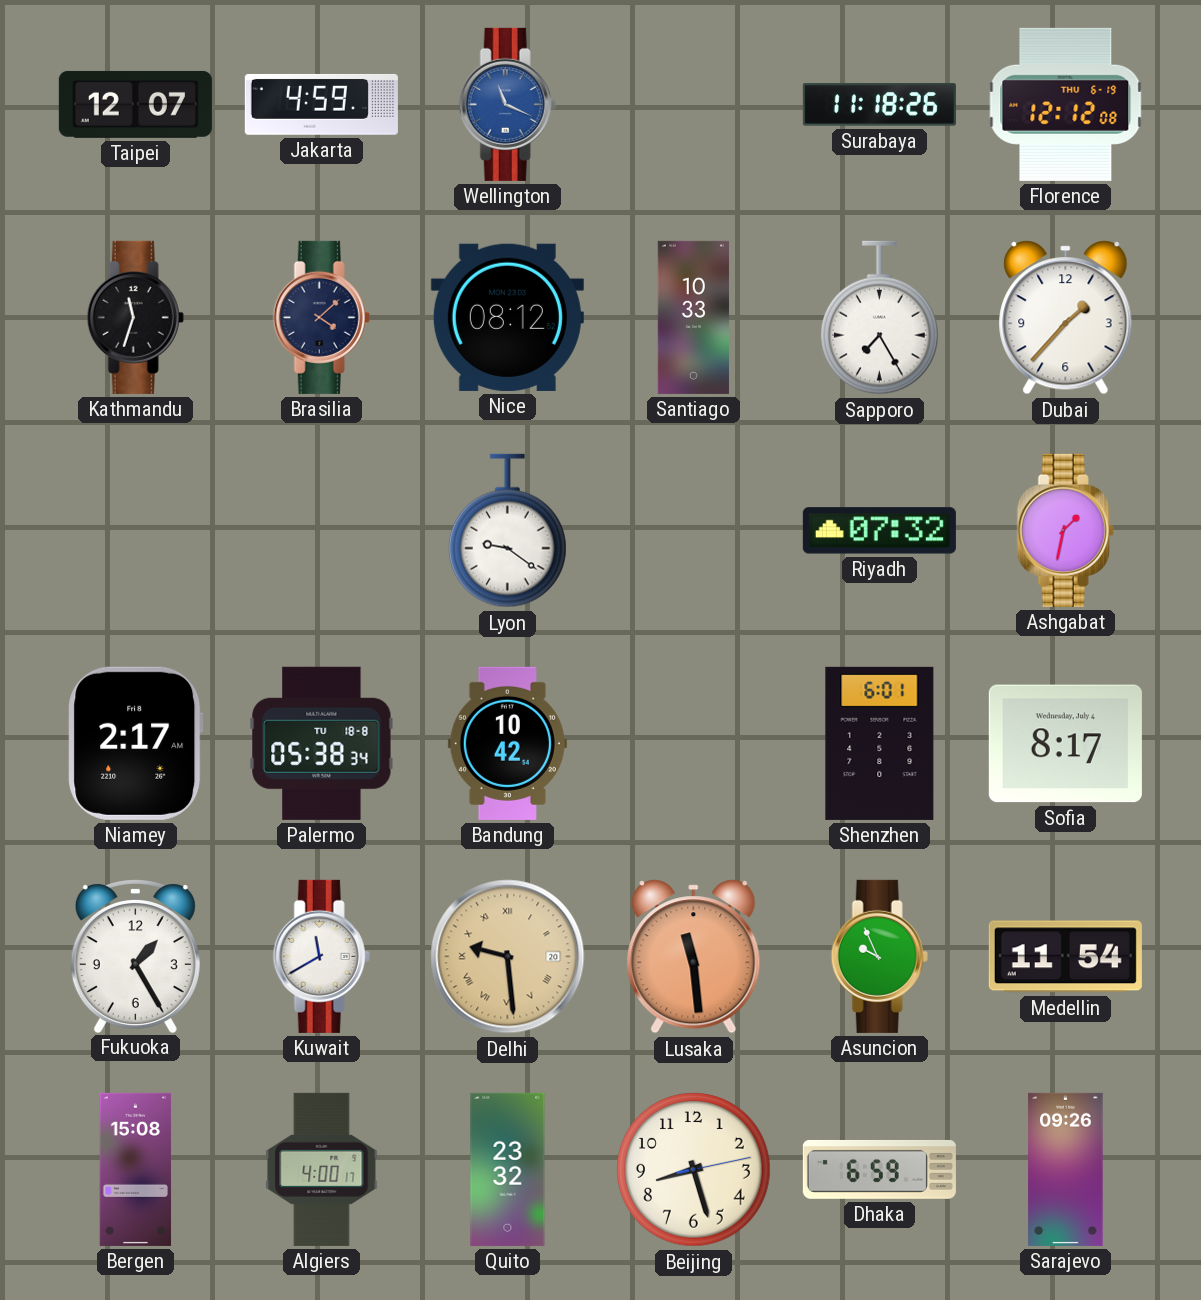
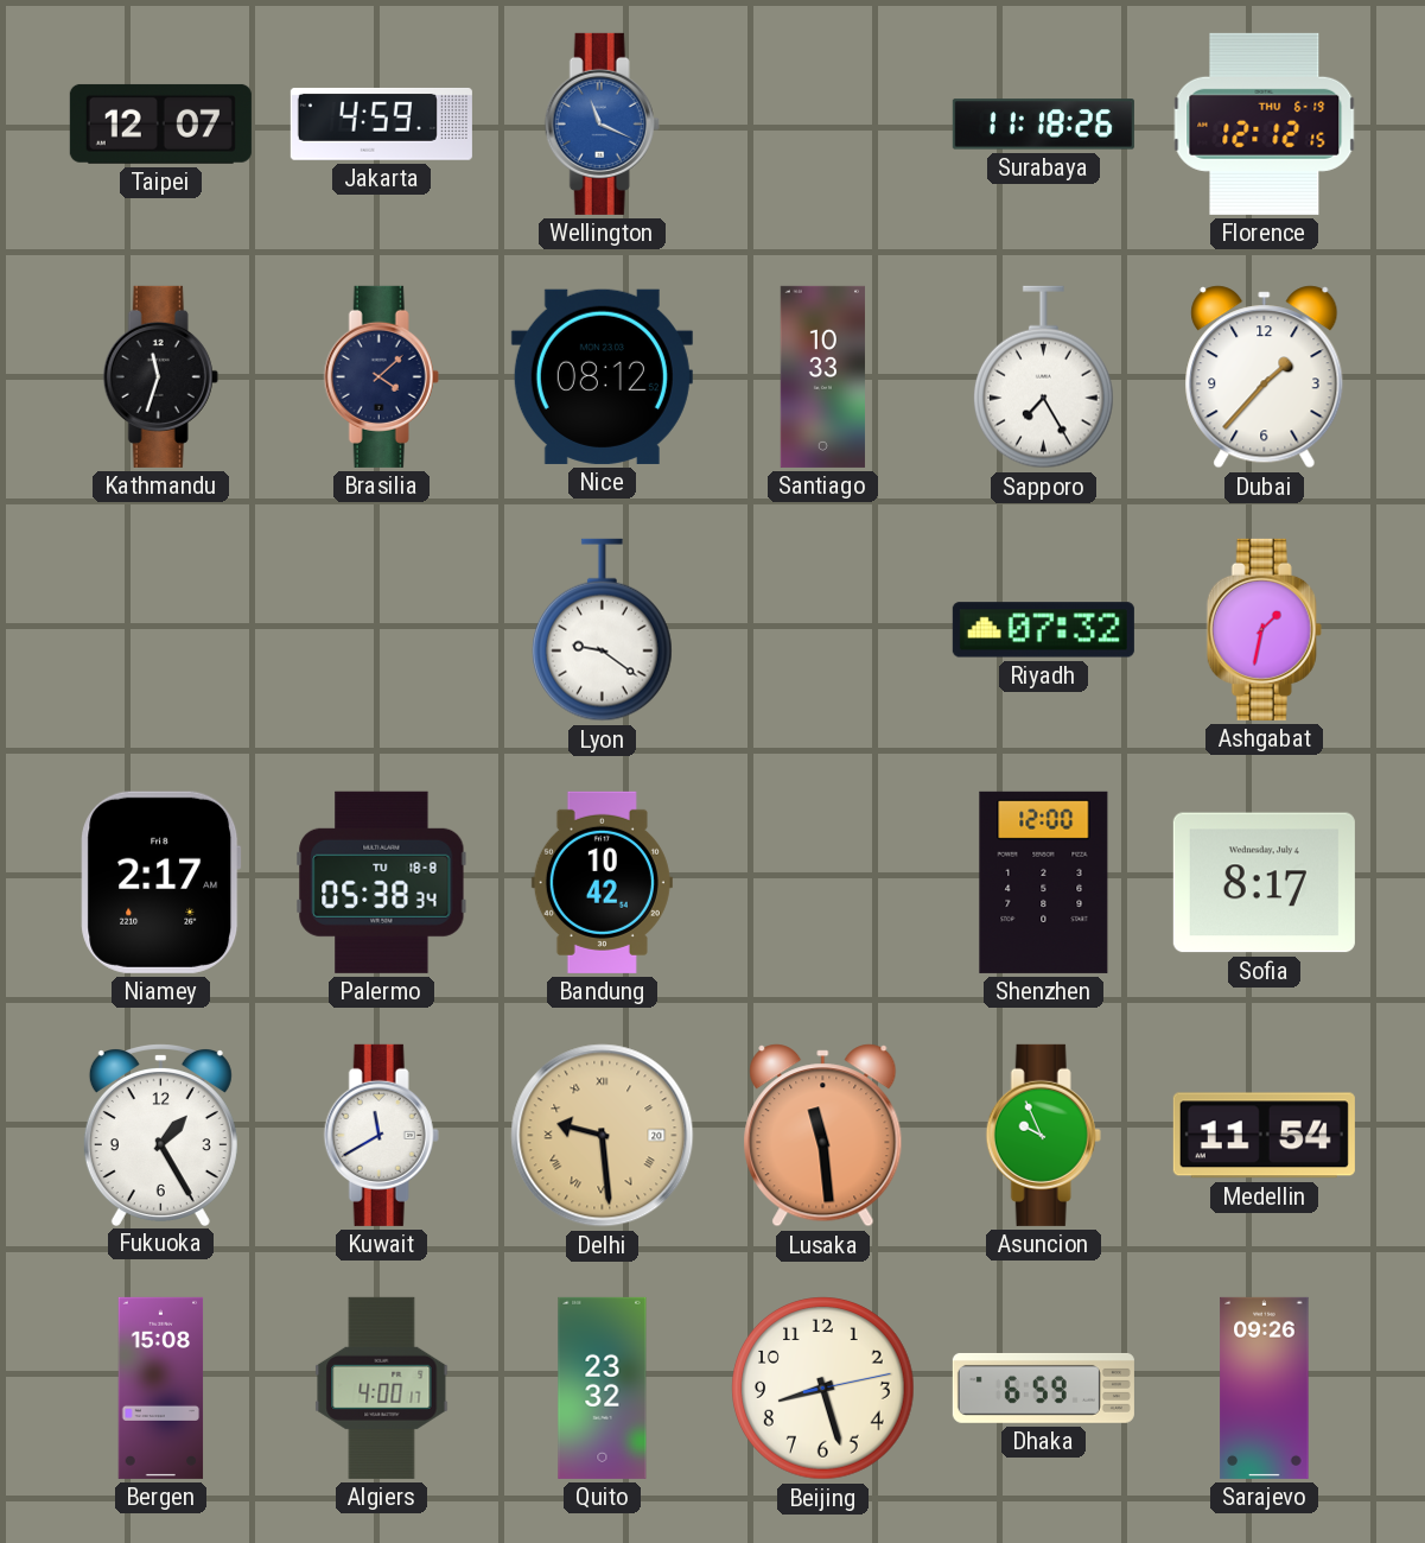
Florence: 12:12:08 -> 12:12:15 (1265, 123)
Shenzhen: 6:01 -> 12:00 (1044, 882)
